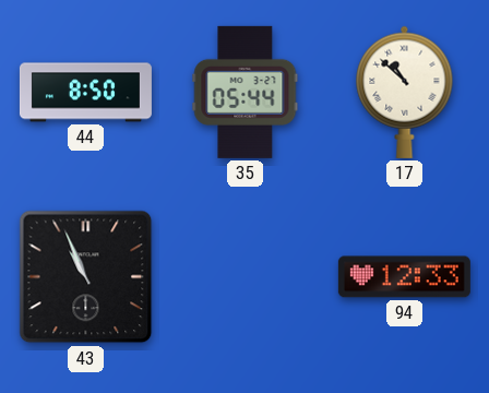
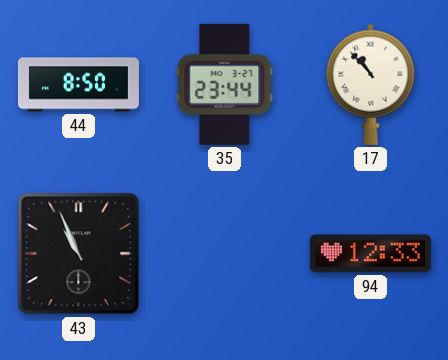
35: 05:44 -> 23:44 (225, 84)
17: 10:52 -> 10:53 (371, 84)
